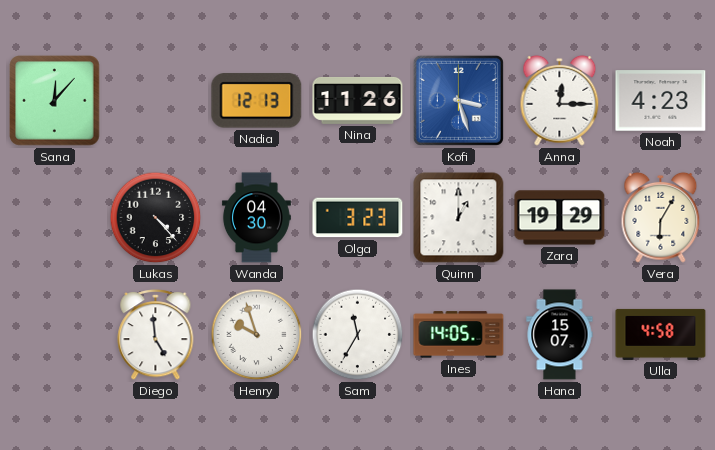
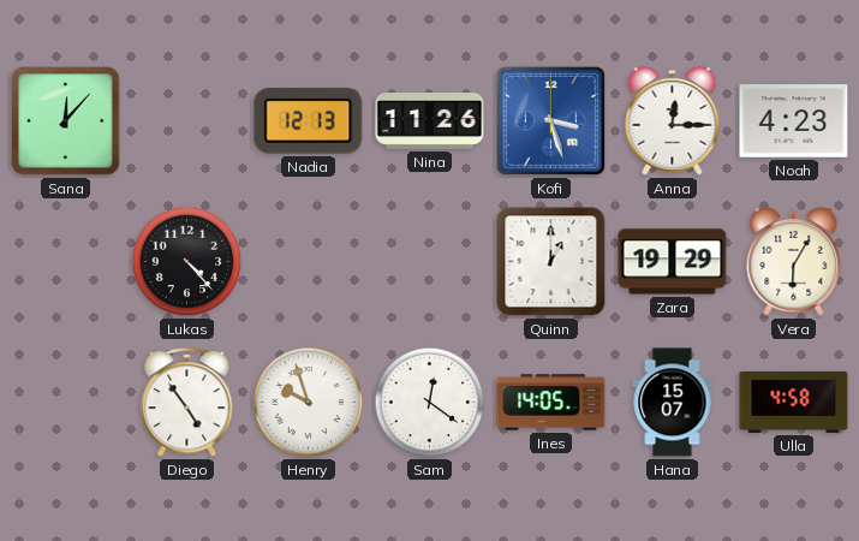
Wanda: 04:30 -> none (256, 218)
Olga: 3:23 -> none (358, 218)
Diego: 4:59 -> 4:54 (187, 402)
Sam: 11:35 -> 12:21 (430, 403)
